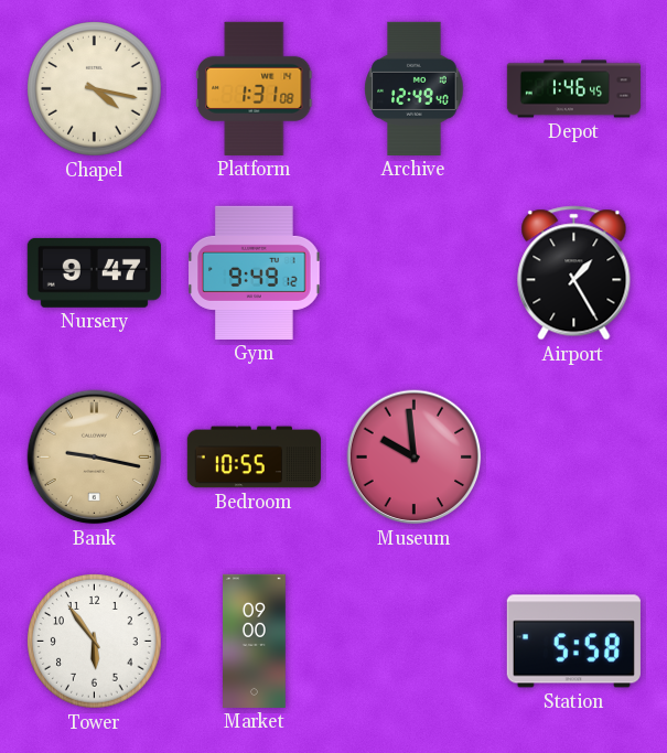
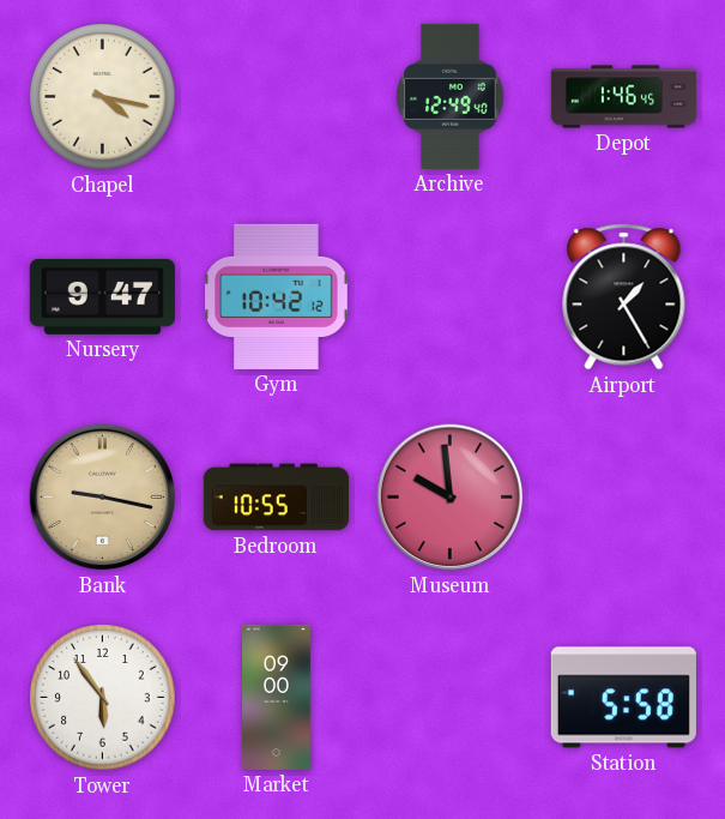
Platform: 1:31 -> none (255, 88)
Gym: 9:49 -> 10:42 (277, 296)
